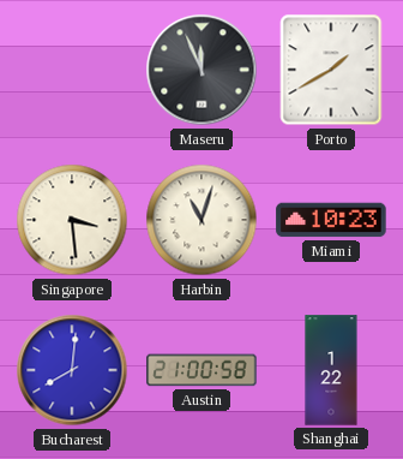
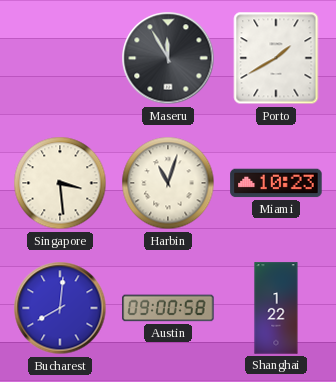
Maseru: 11:56 -> 11:55 (168, 58)
Austin: 21:00 -> 09:00 (168, 308)
